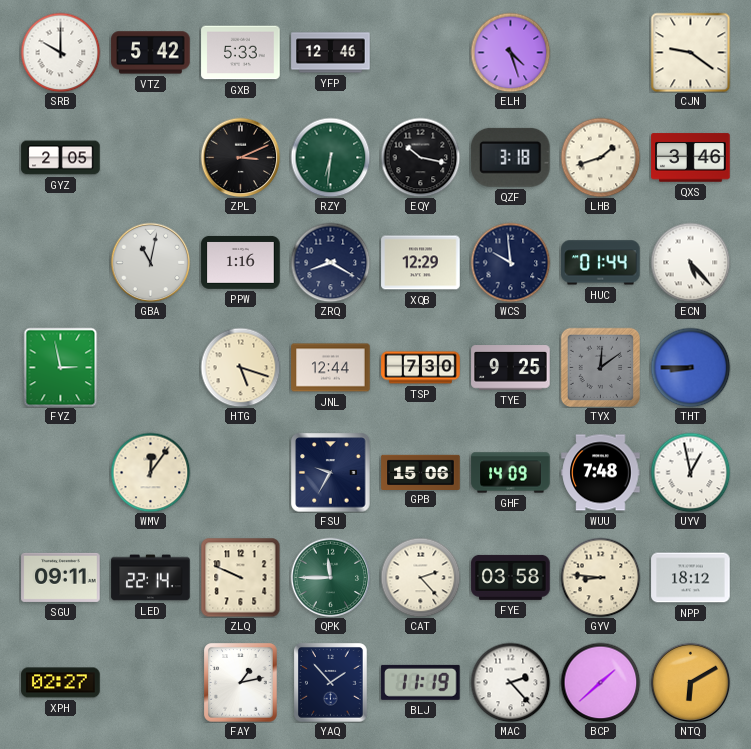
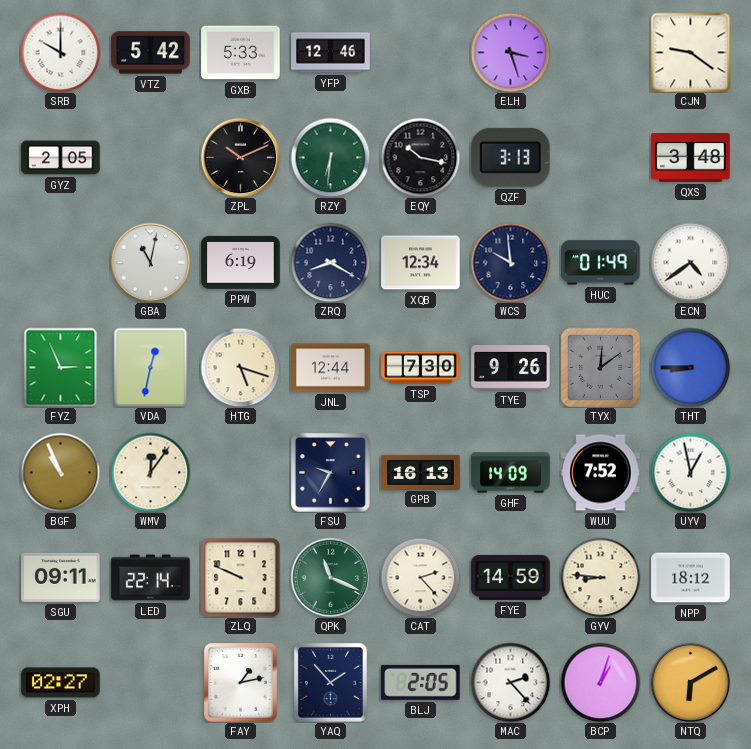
ELH: 4:27 -> 3:27 (510, 52)
ZPL: 3:11 -> 10:11 (240, 157)
QZF: 3:18 -> 3:13 (511, 157)
LHB: 1:42 -> none (600, 157)
QXS: 3:46 -> 3:48 (691, 158)
PPW: 1:16 -> 6:19 (241, 263)
XQB: 12:29 -> 12:34 (421, 263)
HUC: 01:44 -> 01:49 (601, 263)
ECN: 5:23 -> 4:39 (690, 262)
FYZ: 2:58 -> 2:56 (61, 367)
VDA: none -> 12:32 (151, 367)
TYE: 9:25 -> 9:26 (511, 368)
BGF: none -> 10:56 (60, 472)
GPB: 15:06 -> 16:13 (421, 472)
WUU: 7:48 -> 7:52 (601, 473)
QPK: 11:45 -> 11:19 (330, 577)
FYE: 03:58 -> 14:59 (511, 577)
BLJ: 11:19 -> 2:05 (421, 682)
BCP: 1:38 -> 1:03 (600, 682)
